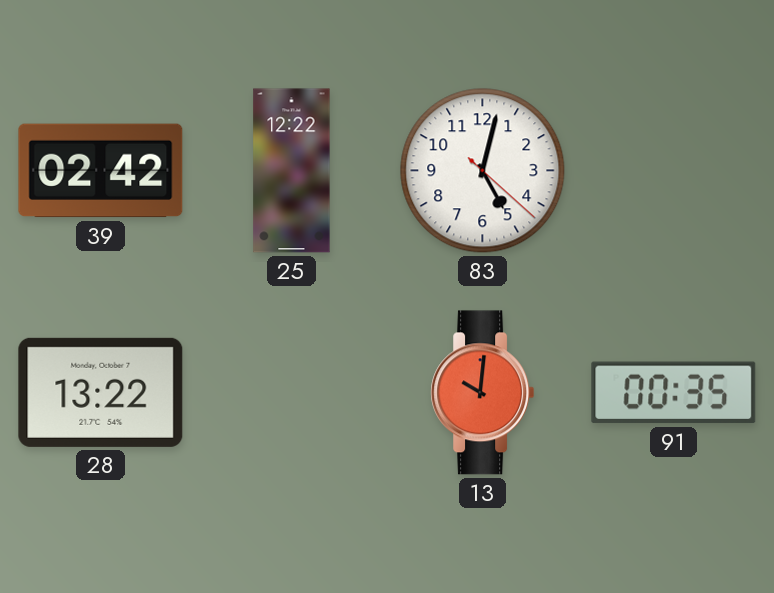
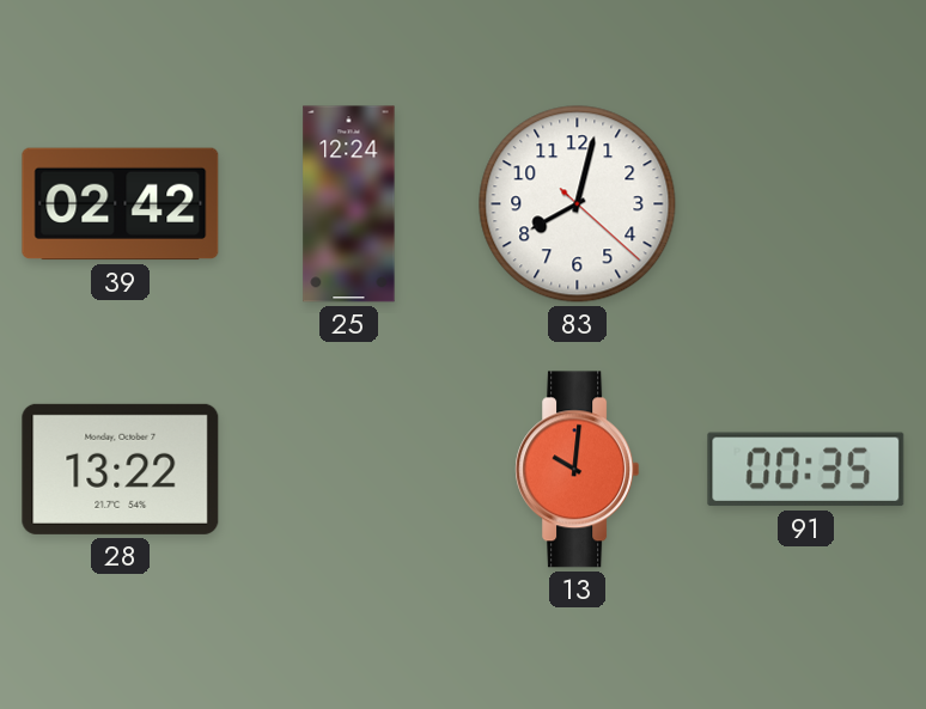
25: 12:22 -> 12:24 (349, 204)
83: 5:02 -> 8:02 (578, 204)
